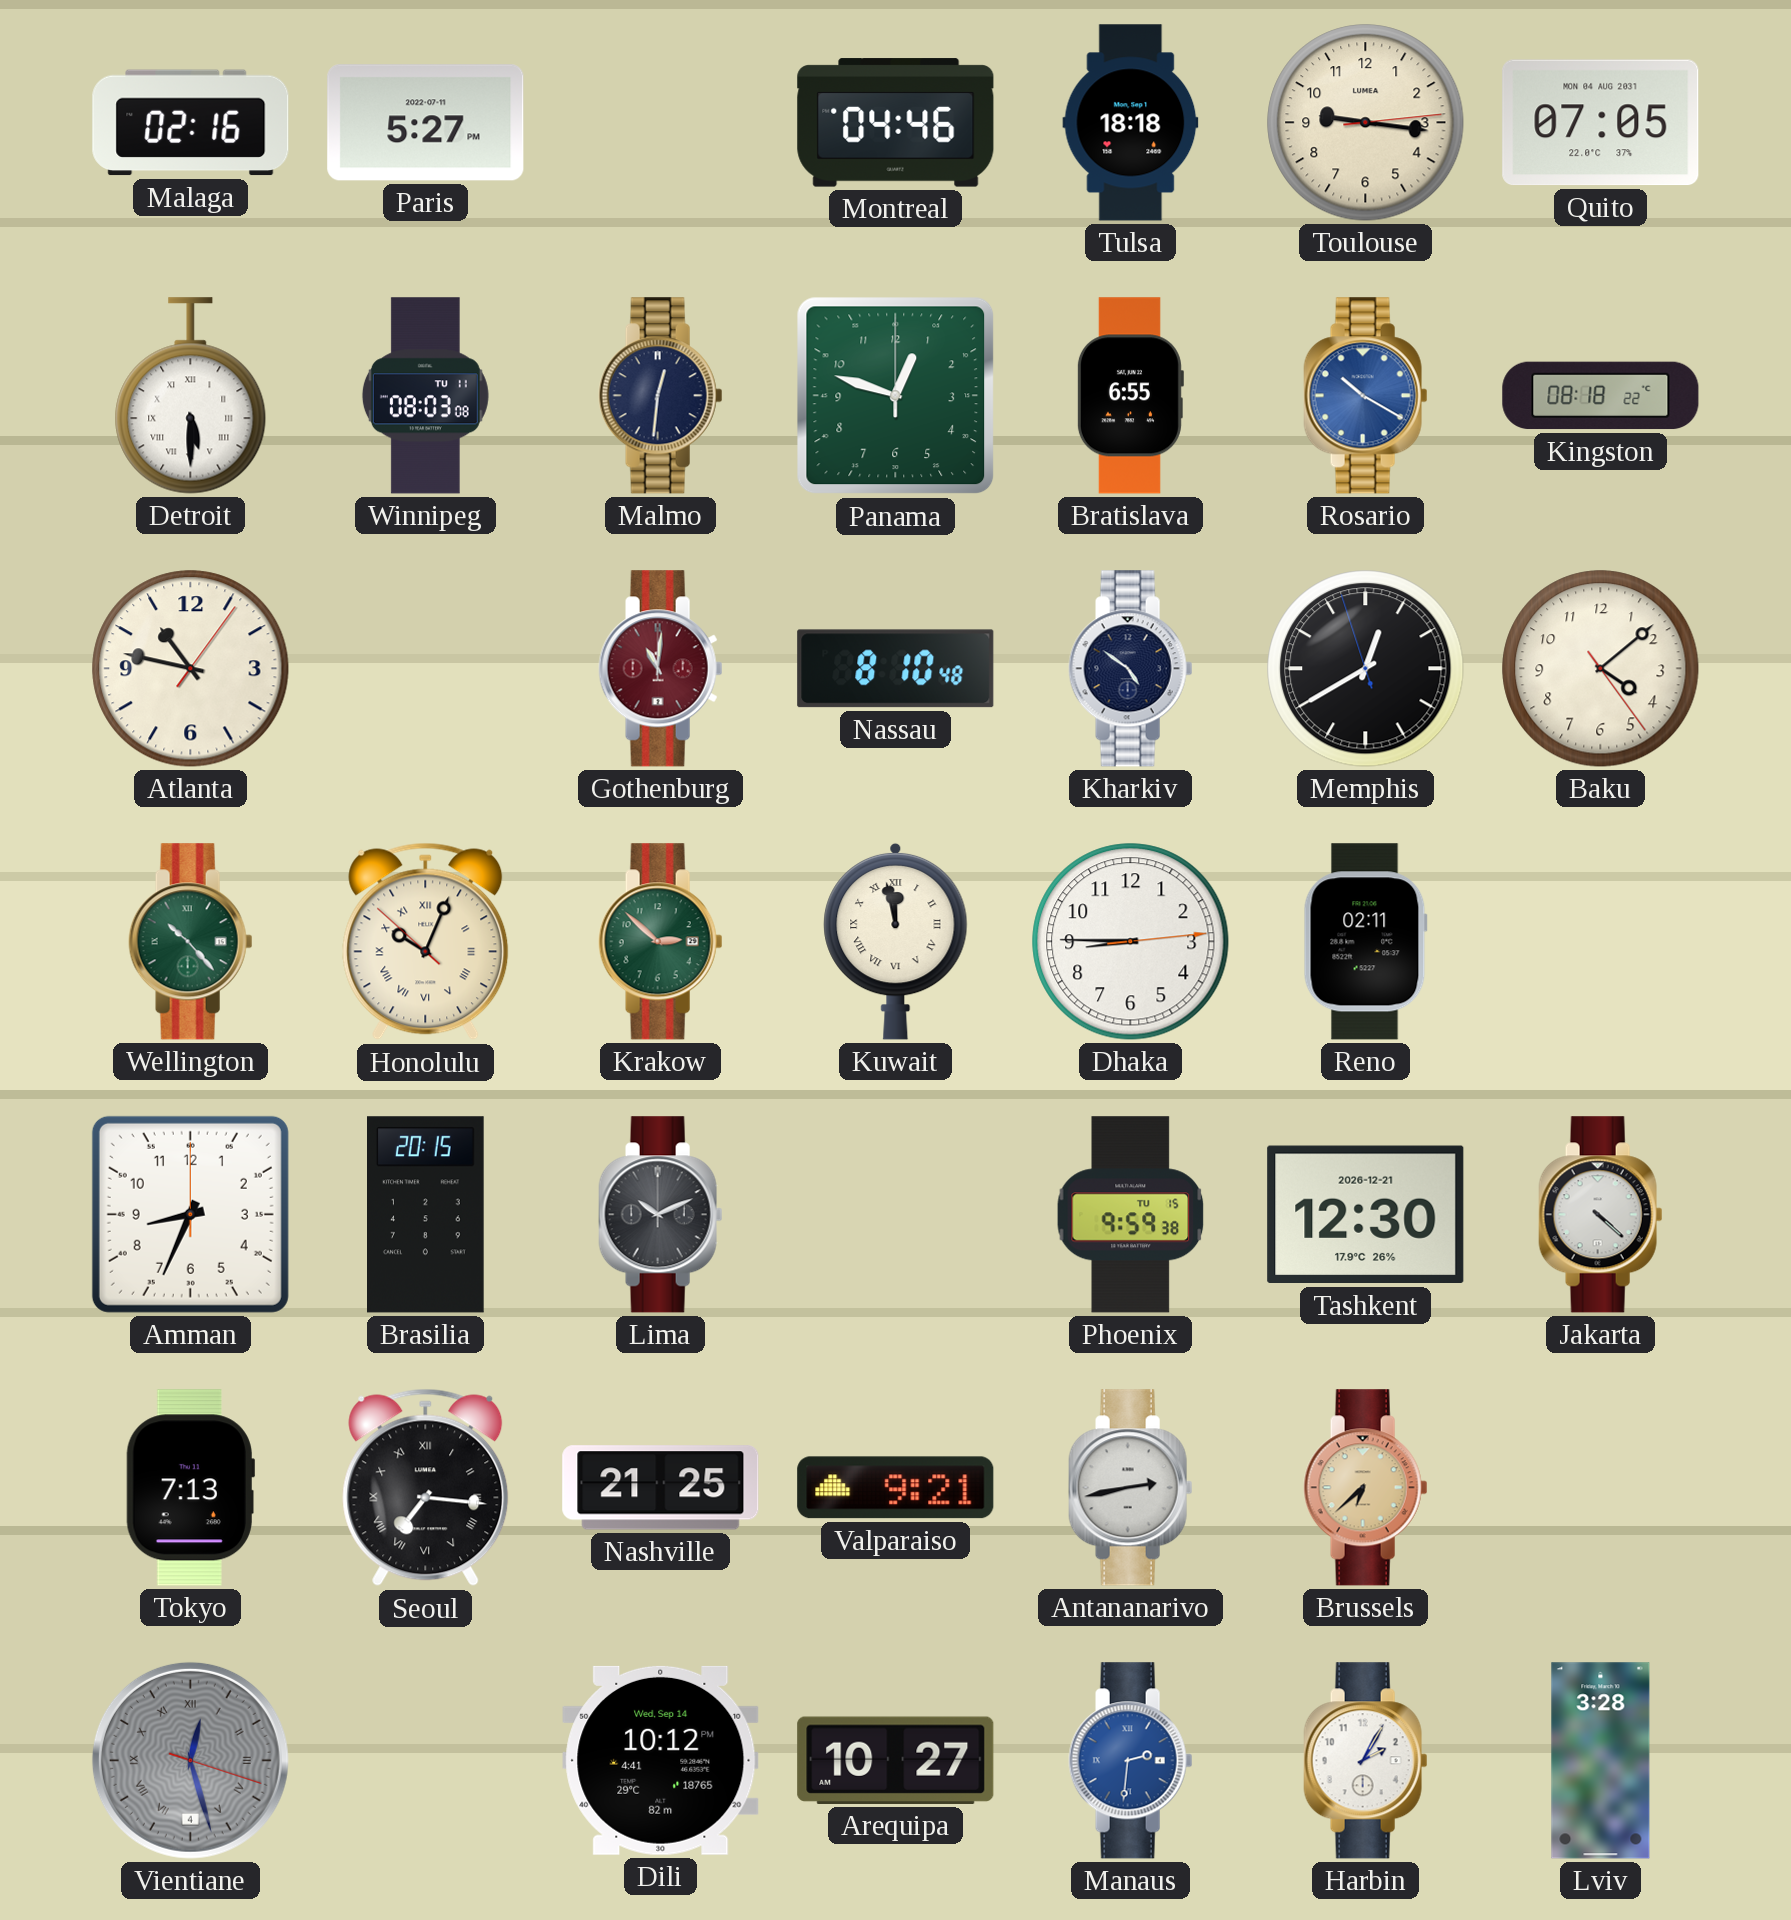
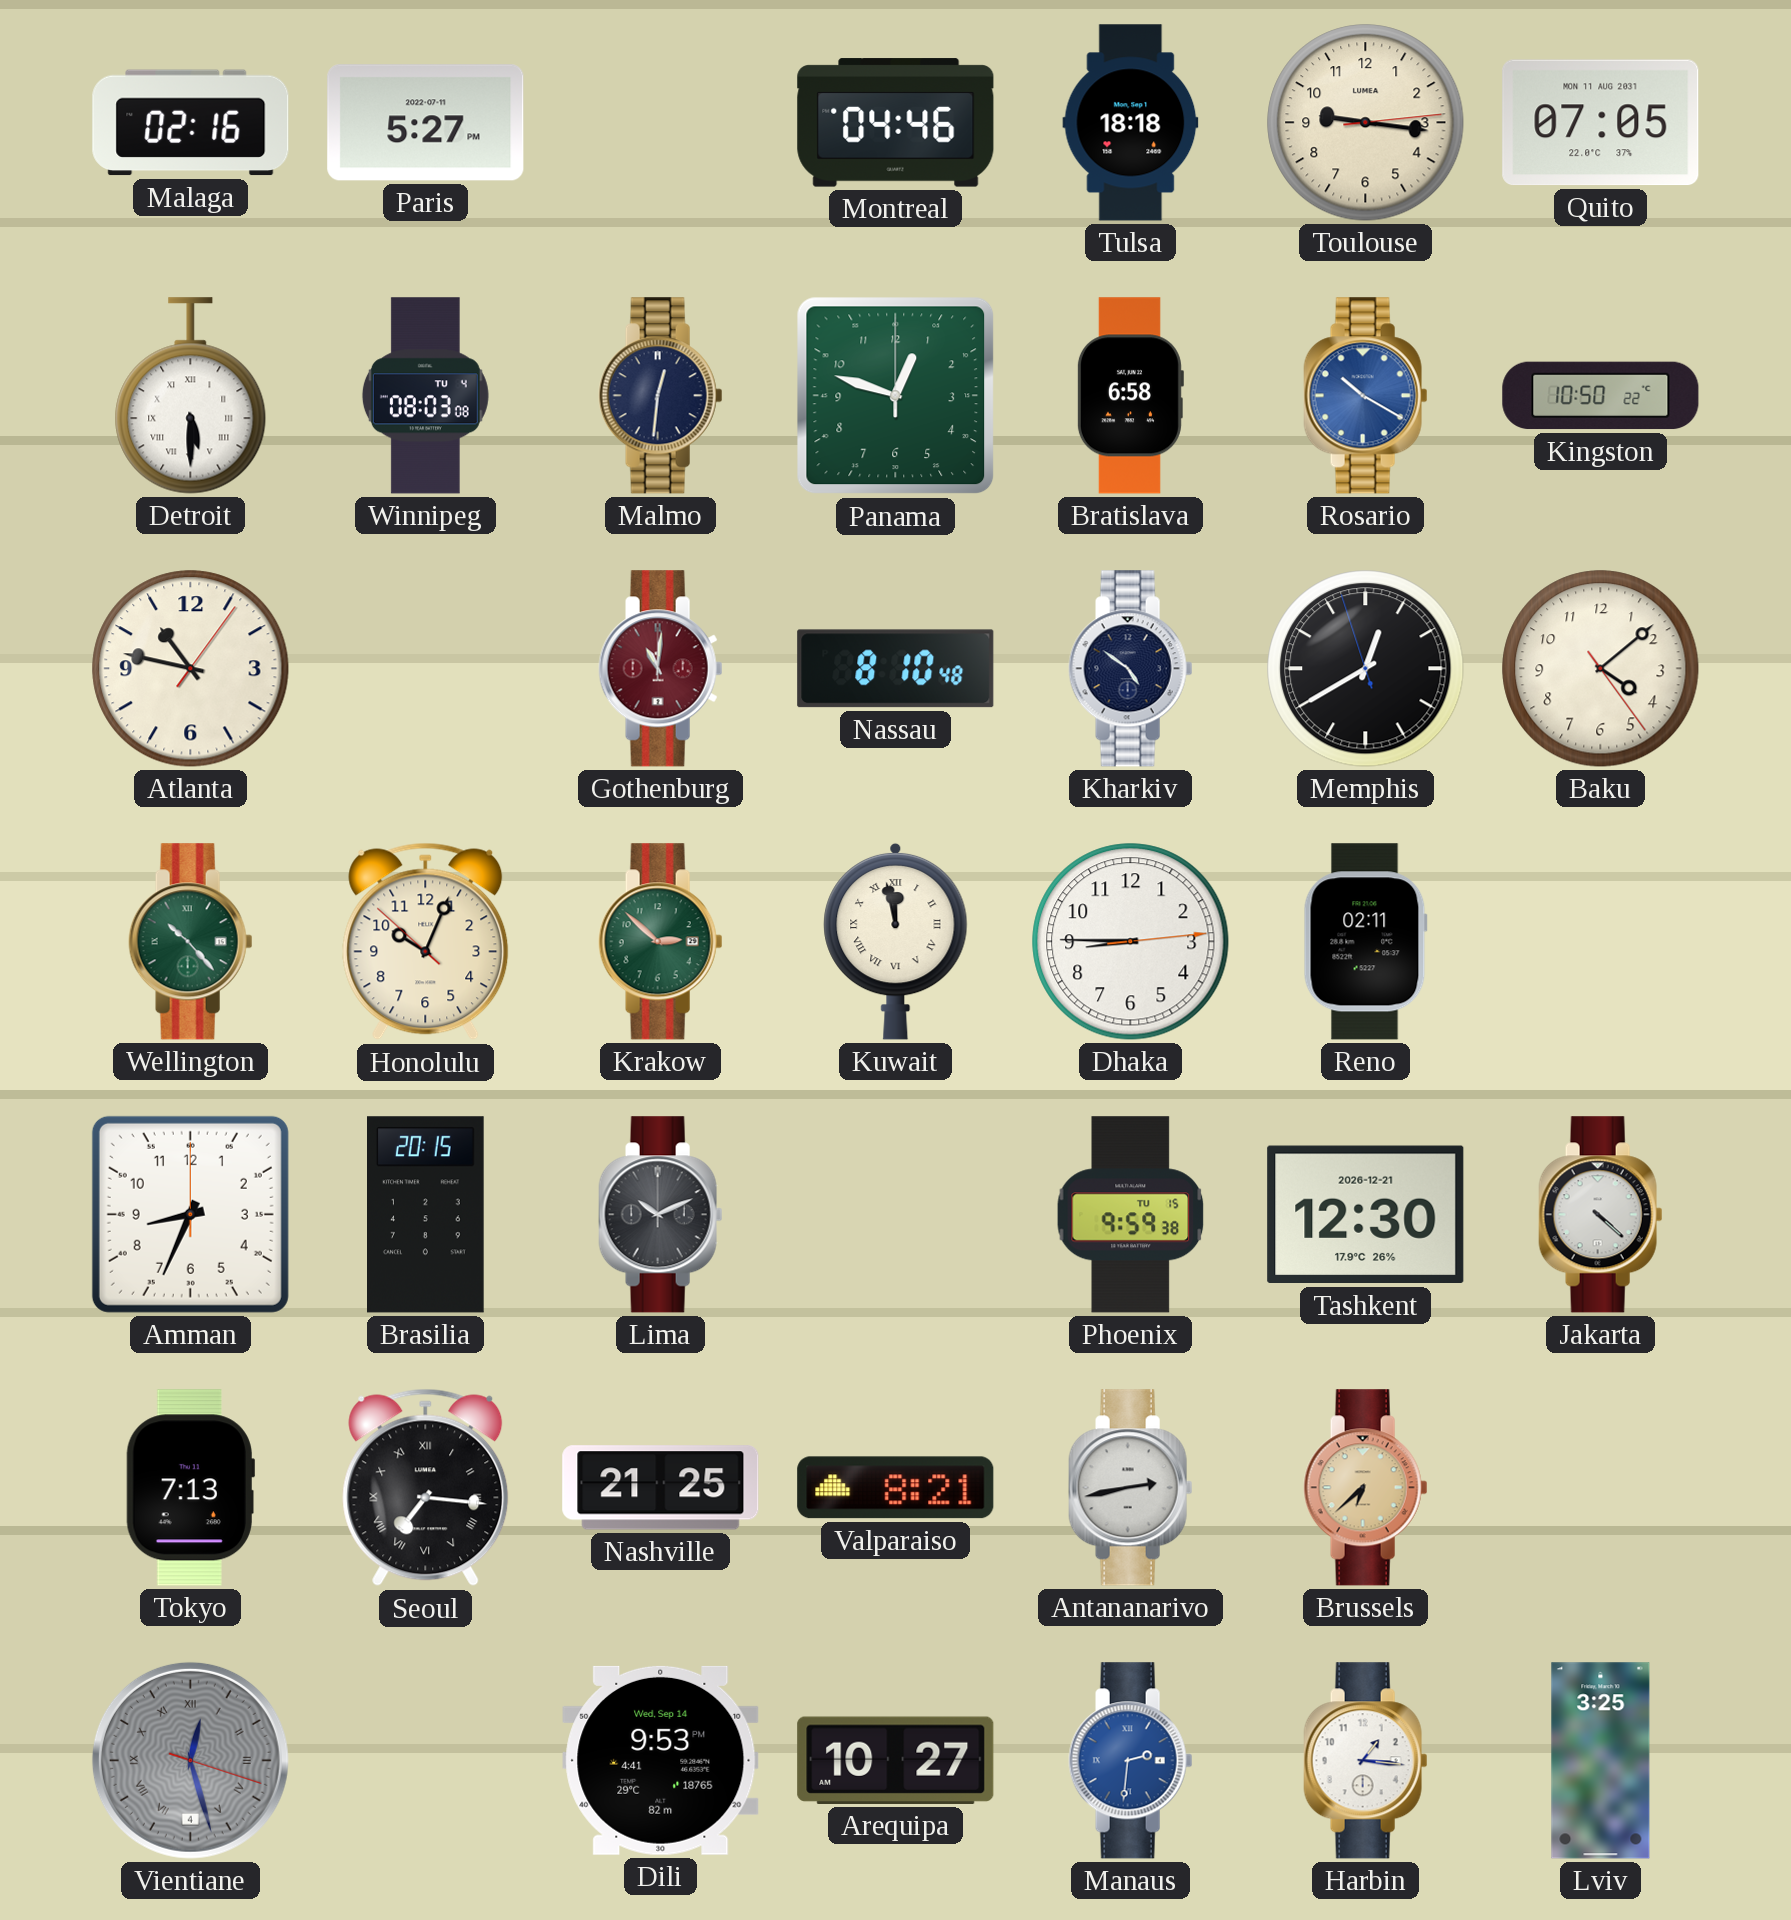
Quito date: MON 04 AUG 2031 -> MON 11 AUG 2031 (1601, 123)
Winnipeg date: TU 11 -> TU 4 (425, 396)
Bratislava: 6:55 -> 6:58 (1130, 396)
Kingston: 08:18 -> 10:50 (1601, 396)
Honolulu numerals: Roman -> Arabic (426, 942)
Valparaiso: 9:21 -> 8:21 (896, 1488)
Dili: 10:12 -> 9:53 (661, 1760)
Harbin: 2:05 -> 1:16 (1366, 1761)
Lviv: 3:28 -> 3:25 (1601, 1761)
